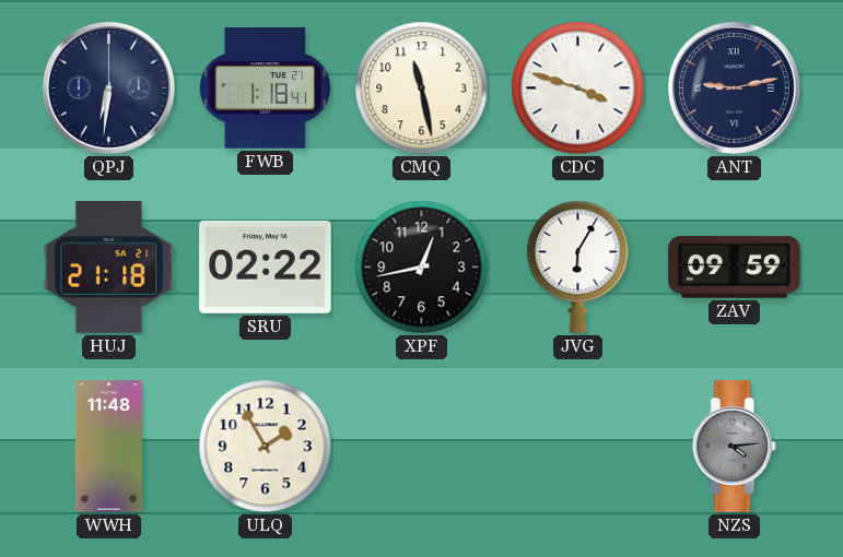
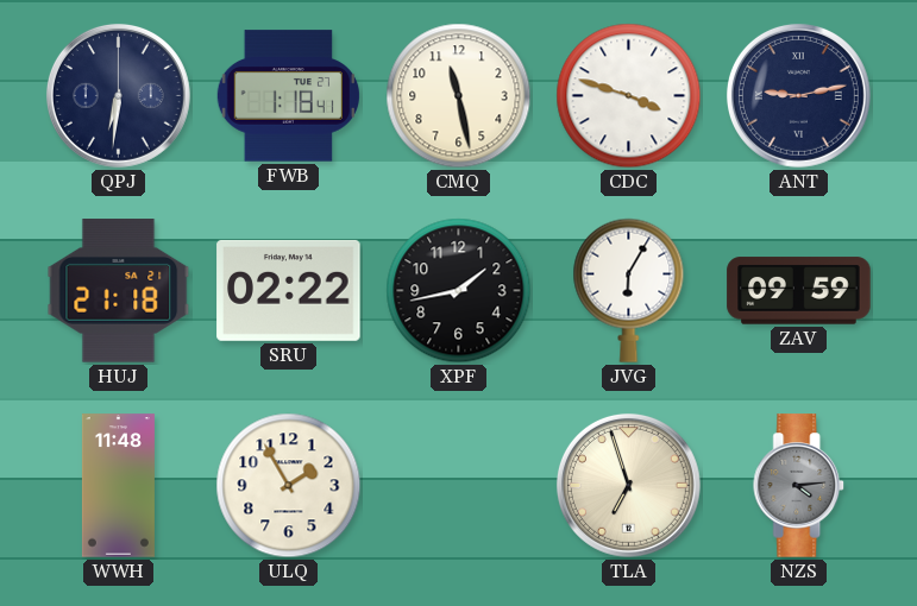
XPF: 12:43 -> 1:43 (459, 291)
TLA: none -> 6:57 (628, 485)
